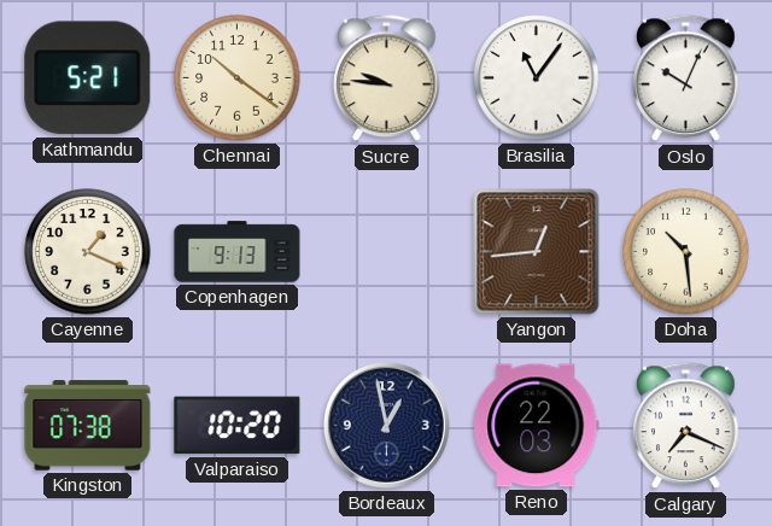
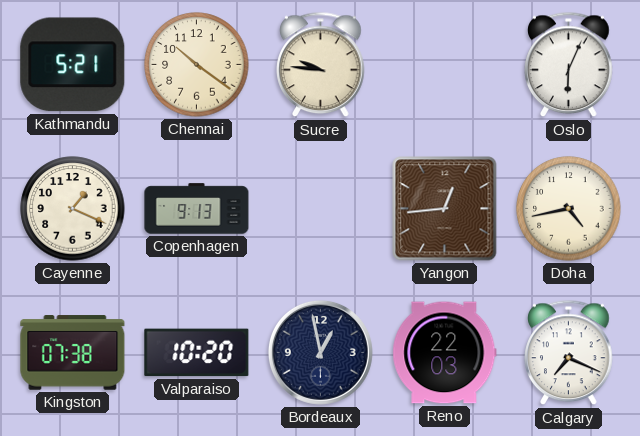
Brasilia: 11:06 -> none (537, 78)
Oslo: 10:04 -> 6:04 (569, 65)
Doha: 10:29 -> 4:43 (569, 209)
